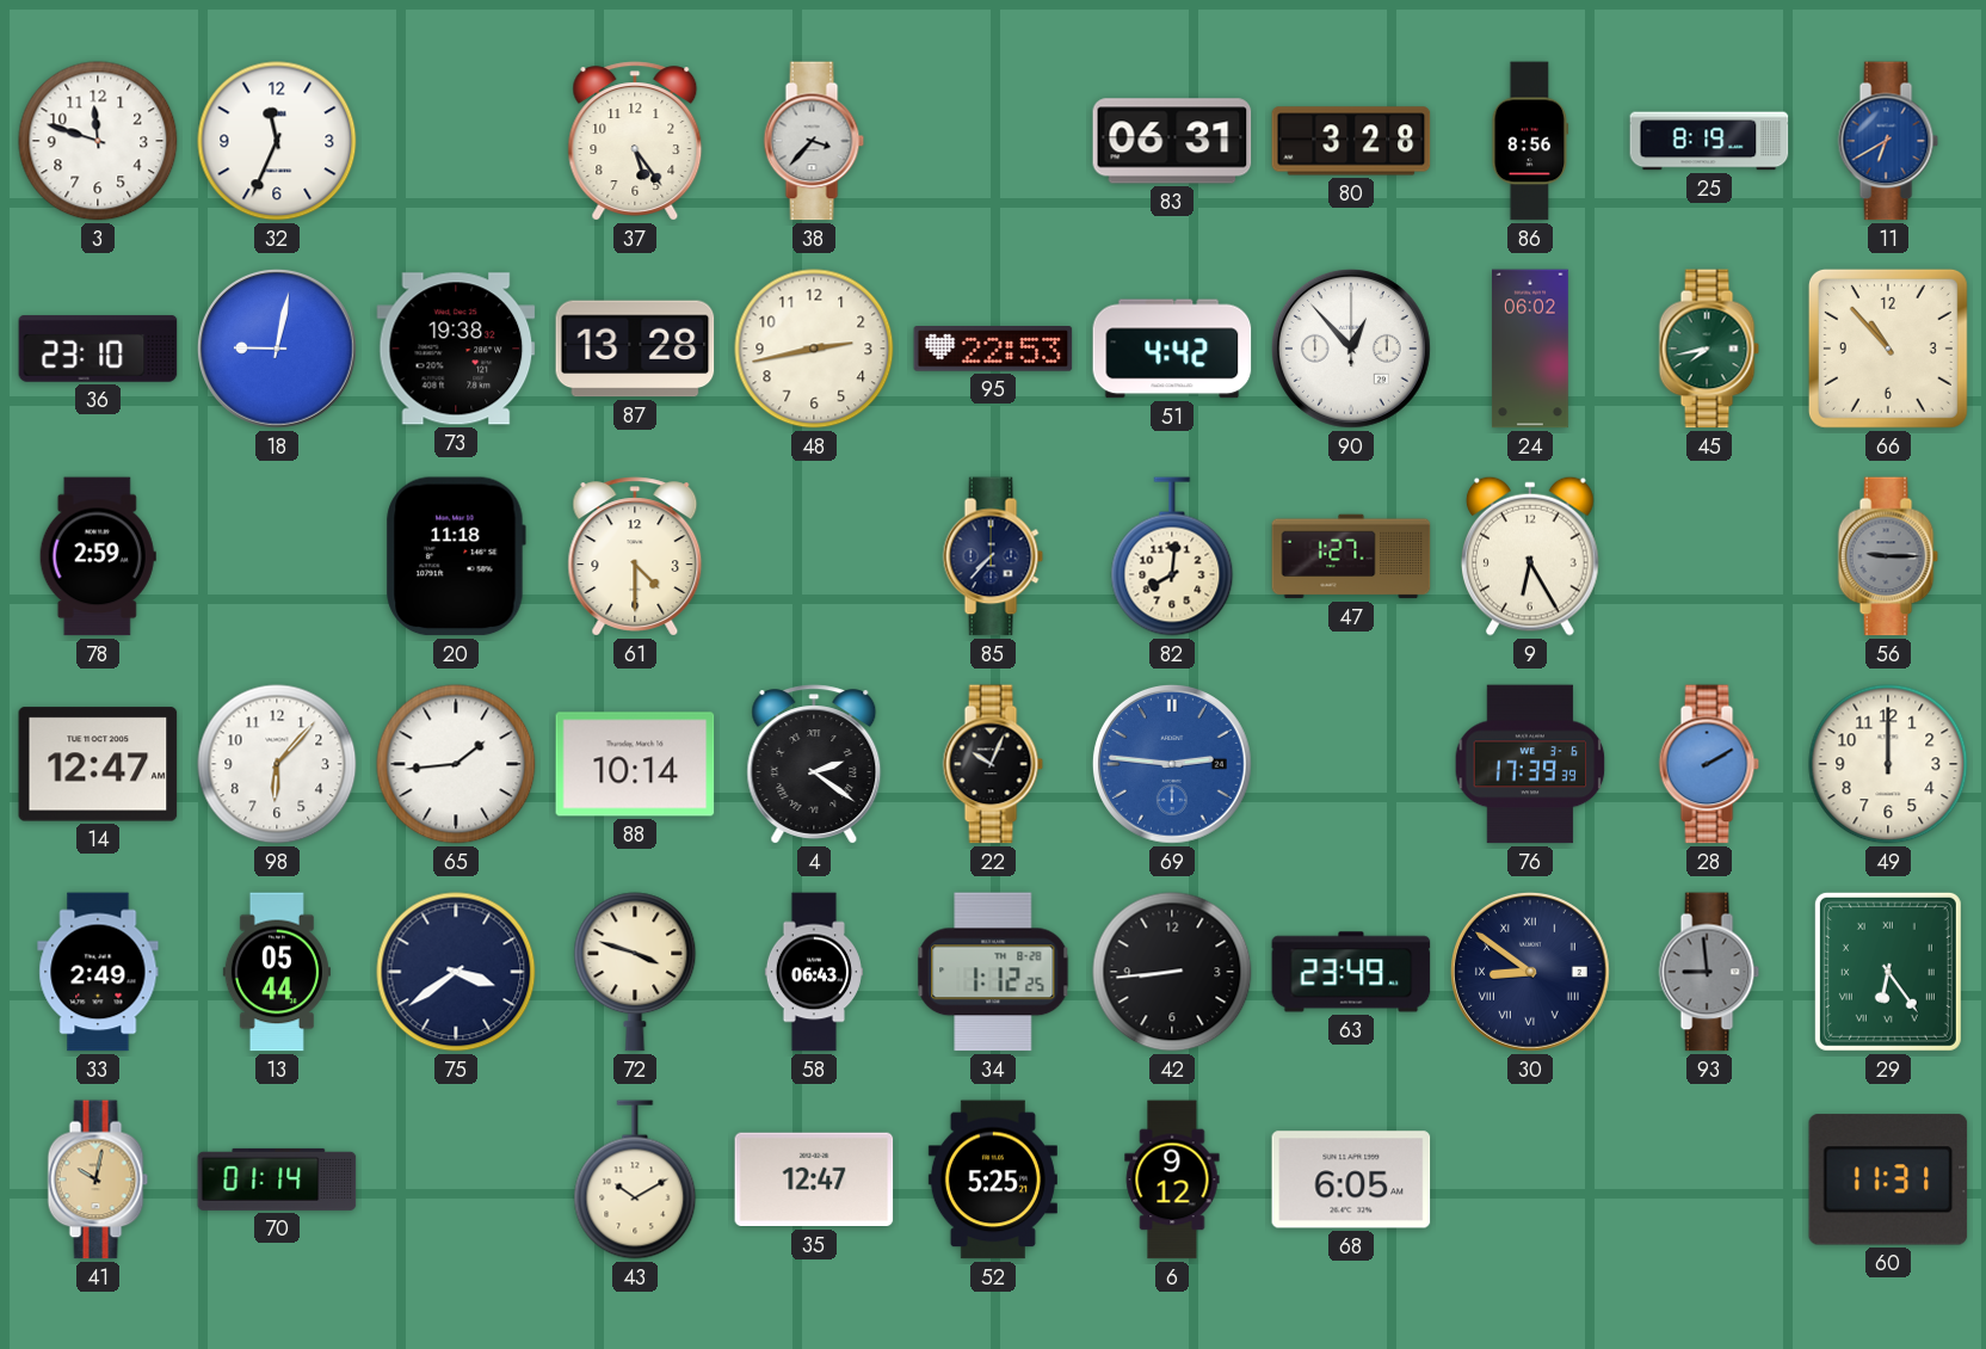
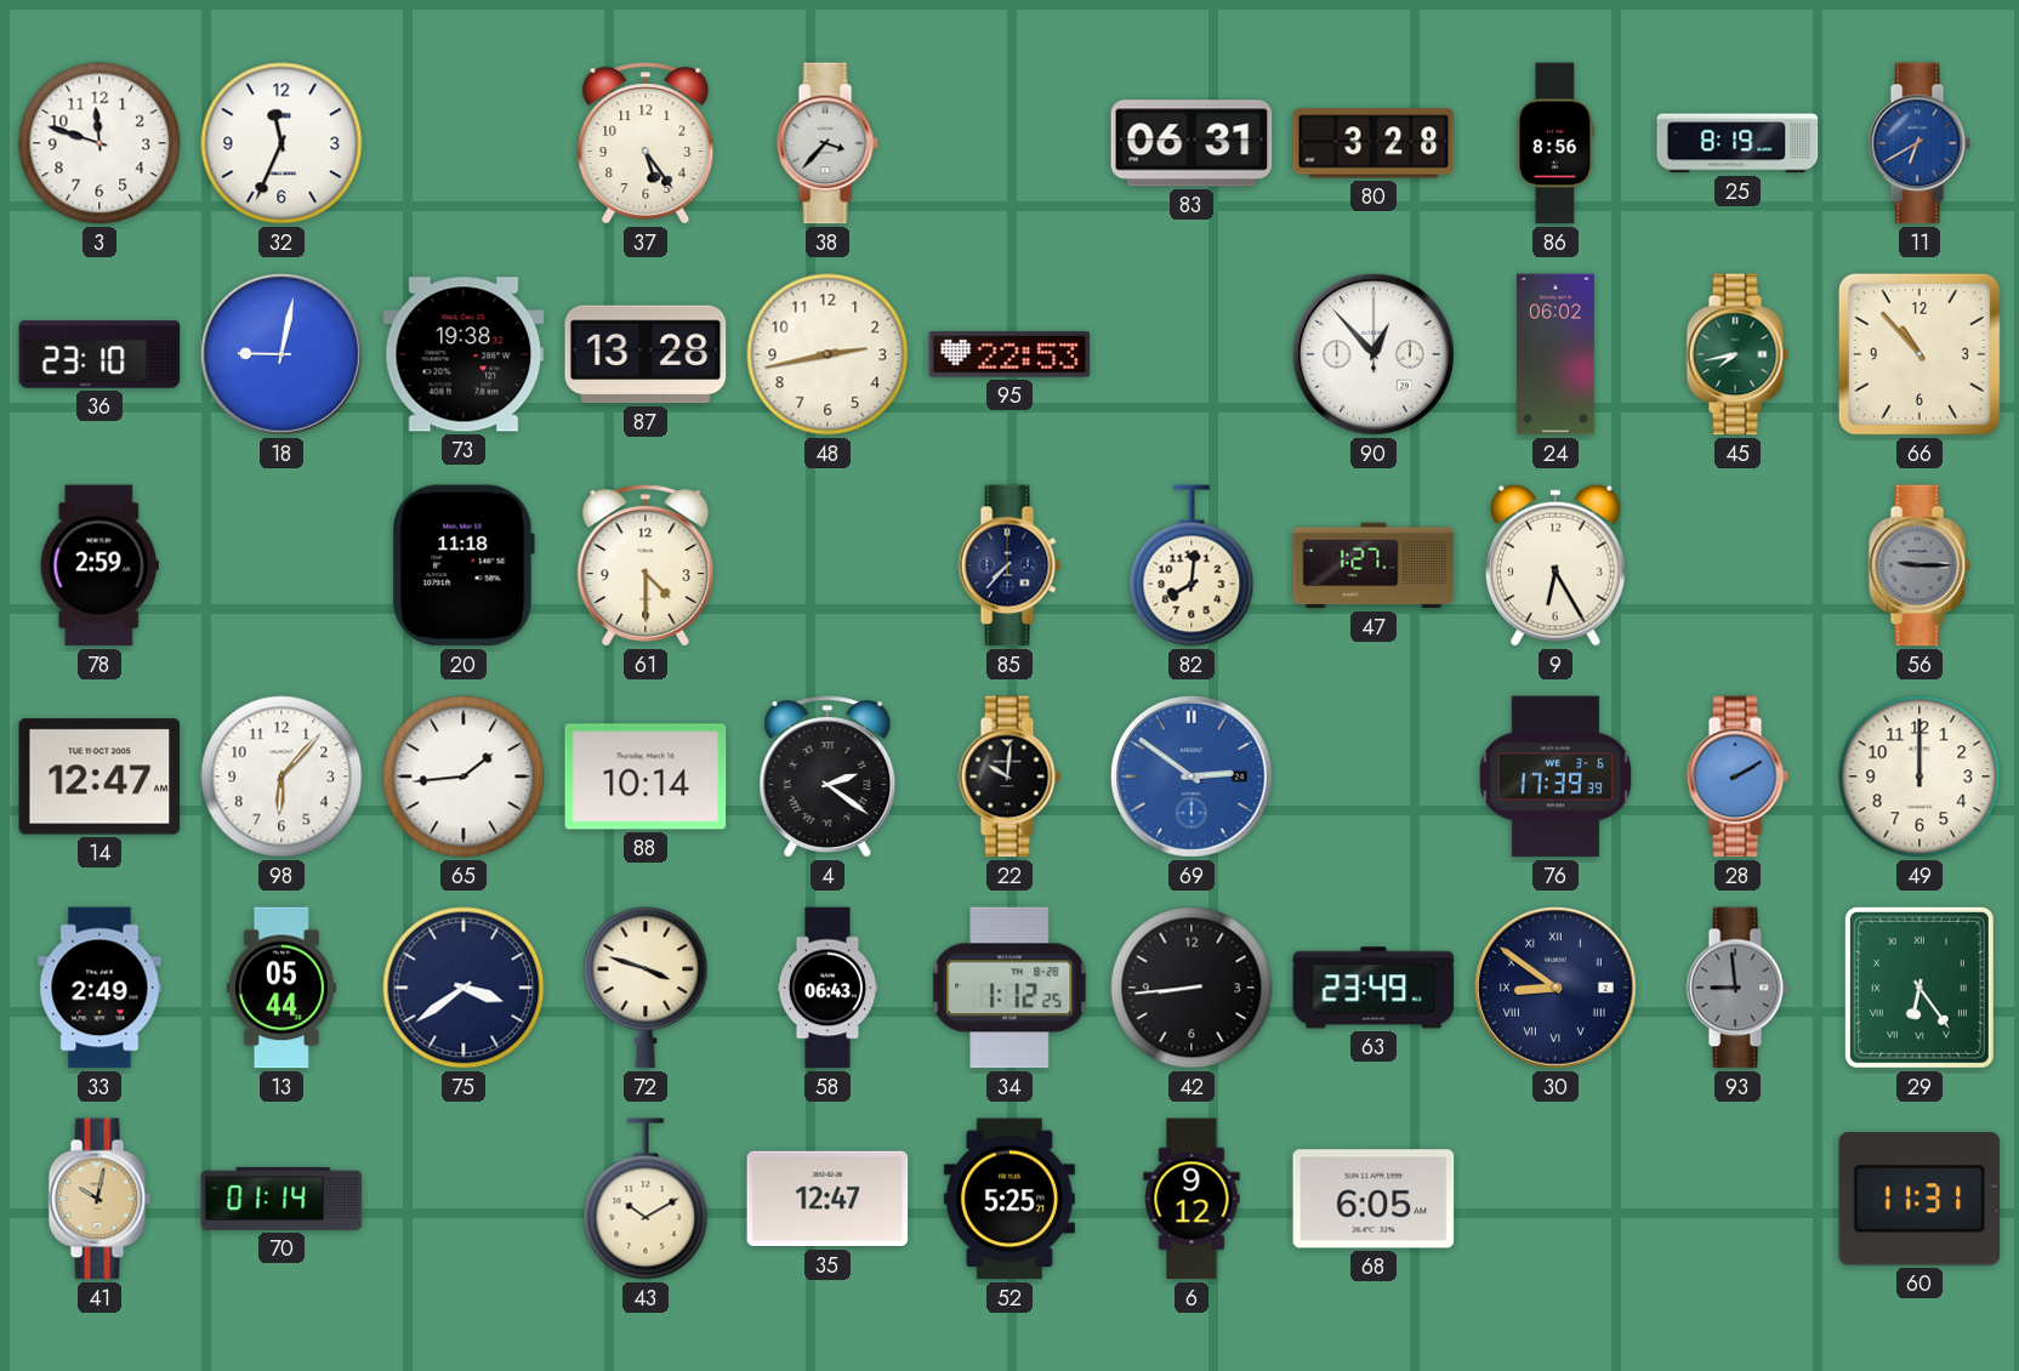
51: 4:42 -> none (1172, 349)
22: 10:04 -> 10:01 (1010, 776)
69: 2:46 -> 2:51 (1192, 776)
